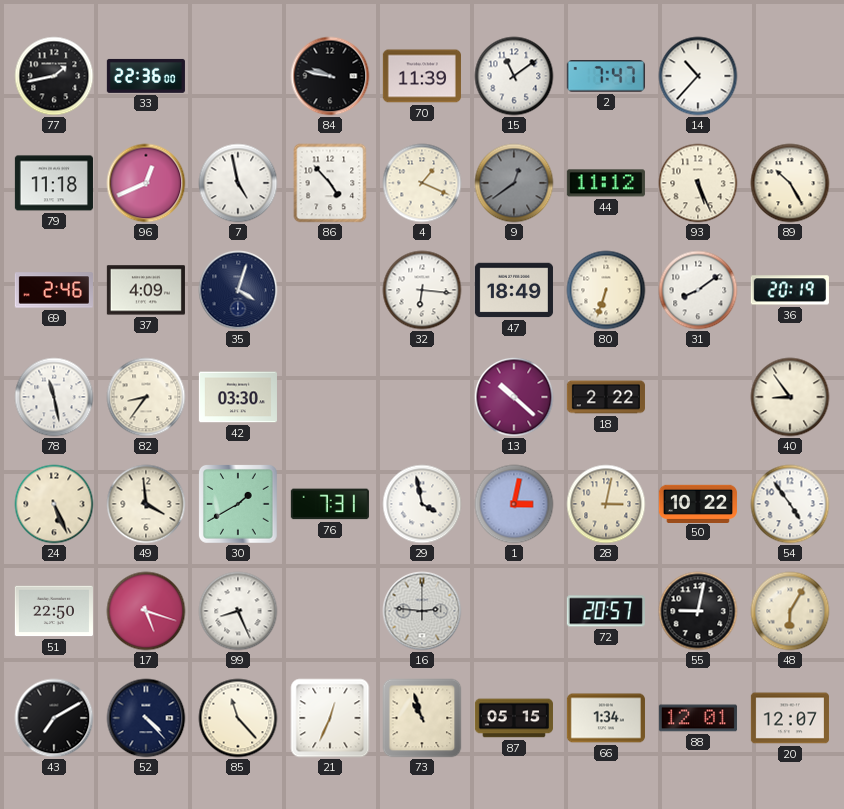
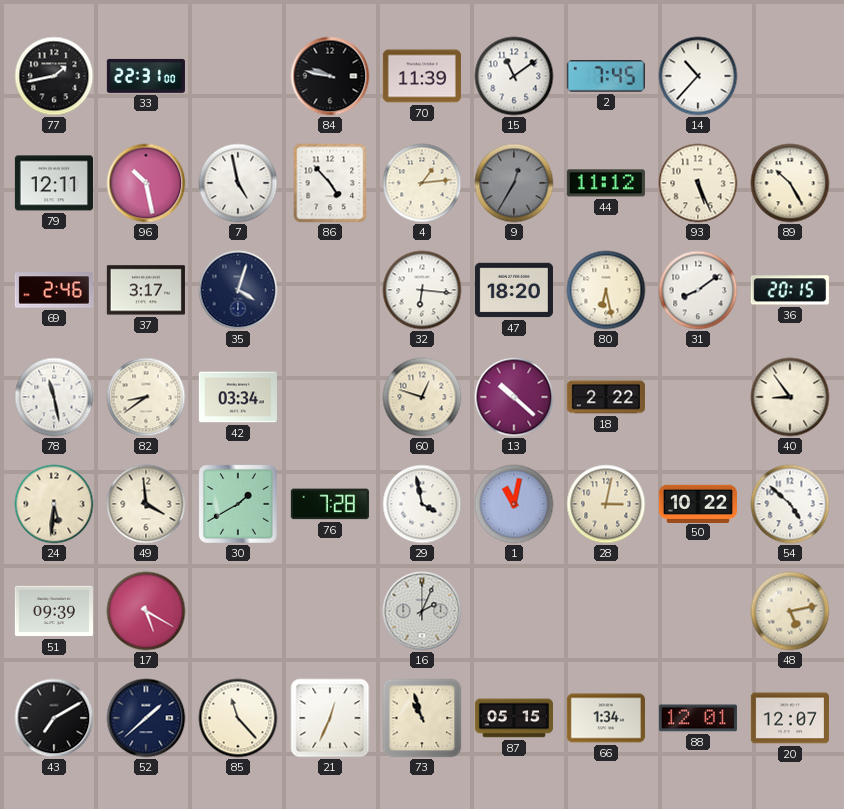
33: 22:36 -> 22:31 (146, 76)
2: 7:47 -> 7:45 (606, 77)
79: 11:18 -> 12:11 (54, 183)
96: 12:41 -> 10:28 (146, 183)
4: 1:19 -> 1:14 (422, 183)
9: 12:39 -> 12:35 (514, 183)
37: 4:09 -> 3:17 (146, 290)
47: 18:49 -> 18:20 (514, 290)
80: 6:33 -> 6:28 (606, 290)
36: 20:19 -> 20:15 (790, 290)
82: 8:36 -> 8:39 (146, 397)
42: 03:30 -> 03:34 (238, 397)
60: none -> 12:48 (422, 397)
24: 5:26 -> 5:31 (54, 504)
76: 7:31 -> 7:28 (330, 504)
1: 3:02 -> 11:02 (514, 504)
54: 4:54 -> 4:52 (790, 504)
51: 22:50 -> 09:39 (54, 611)
17: 5:18 -> 5:20 (146, 611)
99: 8:26 -> none (238, 611)
16: 2:46 -> 2:04 (422, 611)
72: 20:57 -> none (606, 611)
55: 9:02 -> none (698, 611)
48: 6:05 -> 5:13 (790, 611)
52: 4:23 -> 1:38 (146, 718)
